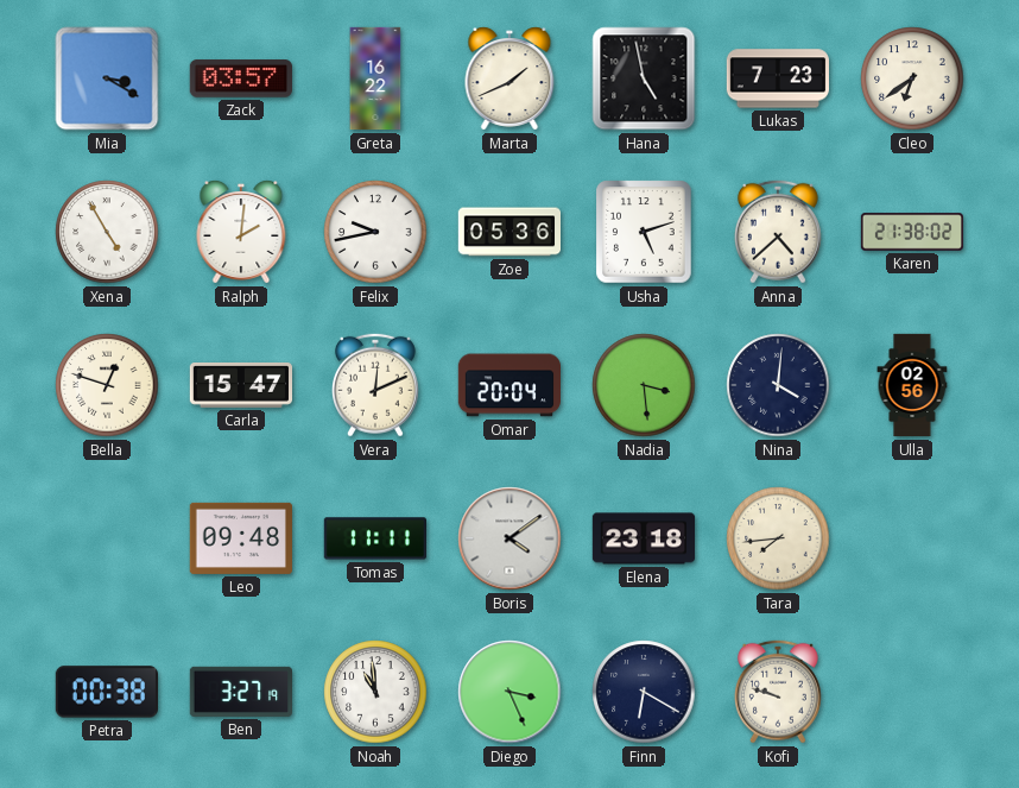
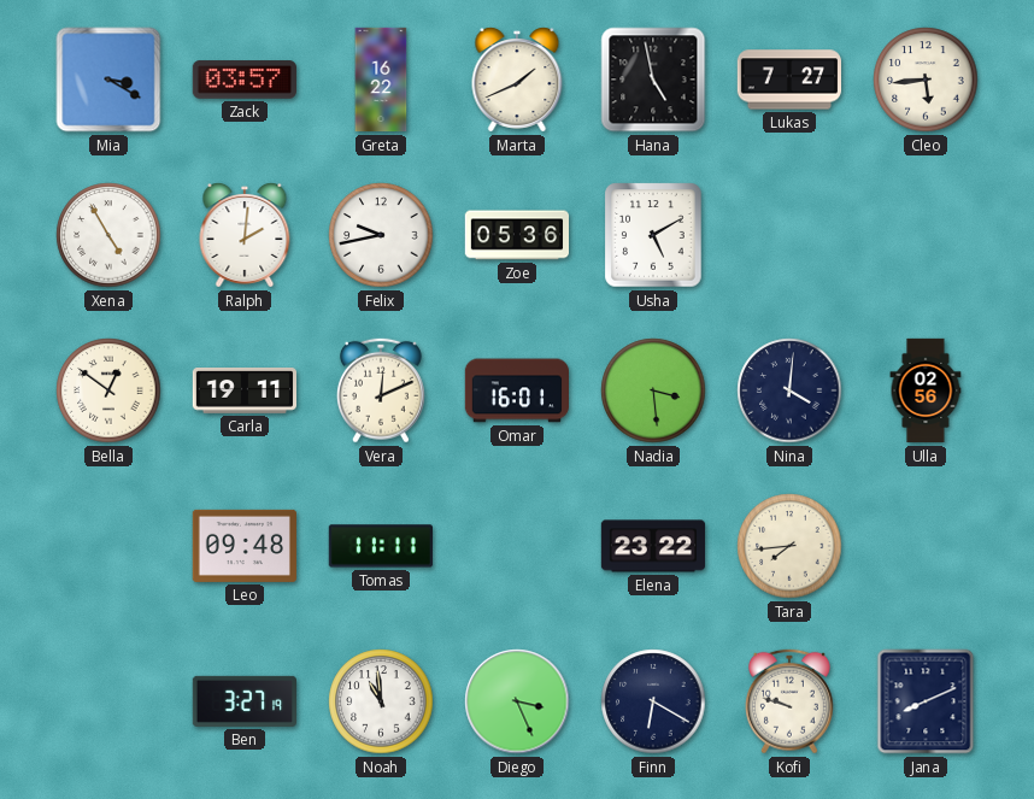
Lukas: 7:23 -> 7:27 (788, 80)
Cleo: 6:39 -> 5:44 (926, 80)
Usha: 5:12 -> 5:10 (653, 235)
Anna: 4:38 -> none (778, 232)
Karen: 21:38 -> none (912, 232)
Bella: 12:48 -> 12:51 (108, 390)
Carla: 15:47 -> 19:11 (245, 392)
Omar: 20:04 -> 16:01 (516, 390)
Boris: 4:09 -> none (509, 538)
Elena: 23:18 -> 23:22 (653, 546)
Petra: 00:38 -> none (106, 692)
Jana: none -> 8:11 (926, 701)
